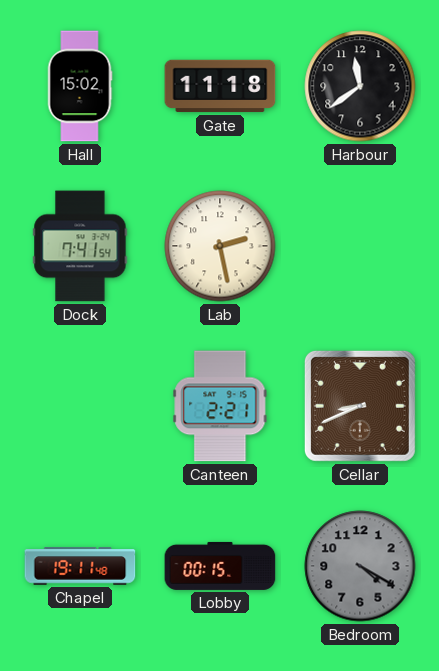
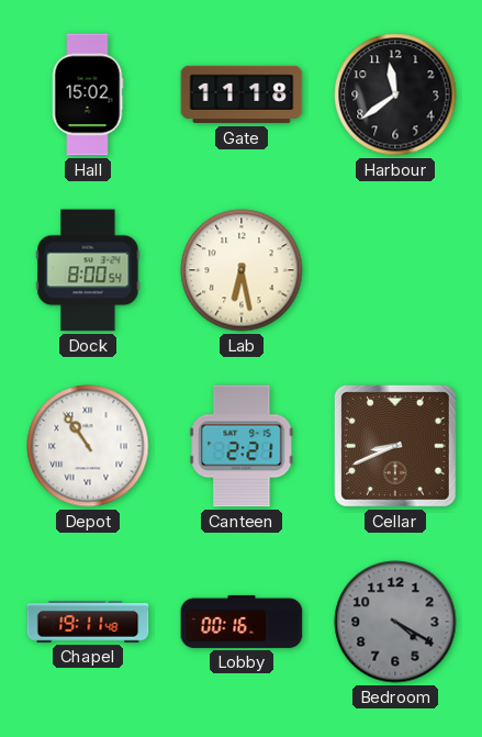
Dock: 7:41 -> 8:00 (88, 270)
Lab: 2:28 -> 6:28 (242, 270)
Depot: none -> 10:54 (88, 446)
Lobby: 00:15 -> 00:16 (242, 622)
